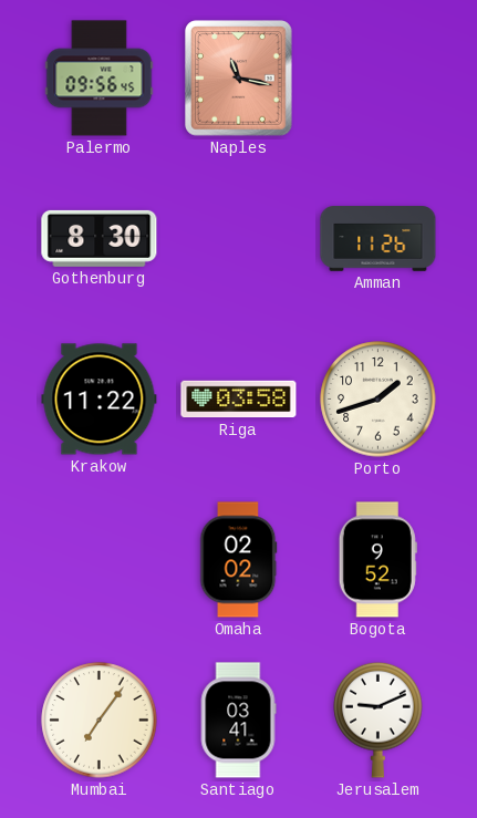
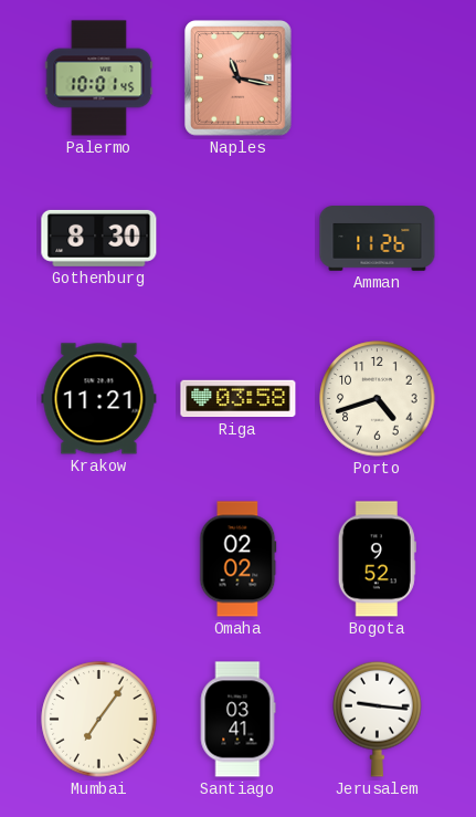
Palermo: 09:56 -> 10:01 (99, 78)
Krakow: 11:22 -> 11:21 (99, 399)
Porto: 1:42 -> 4:42 (378, 399)
Jerusalem: 9:11 -> 9:16 (378, 719)
